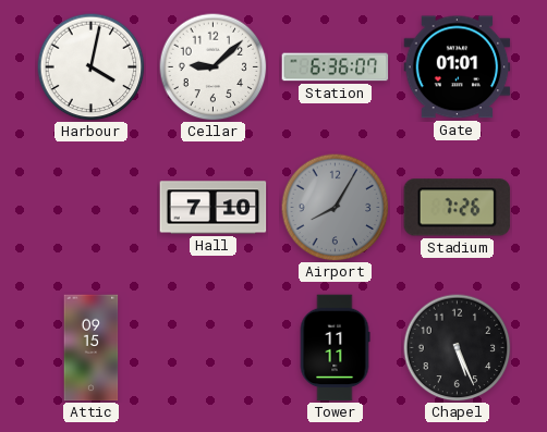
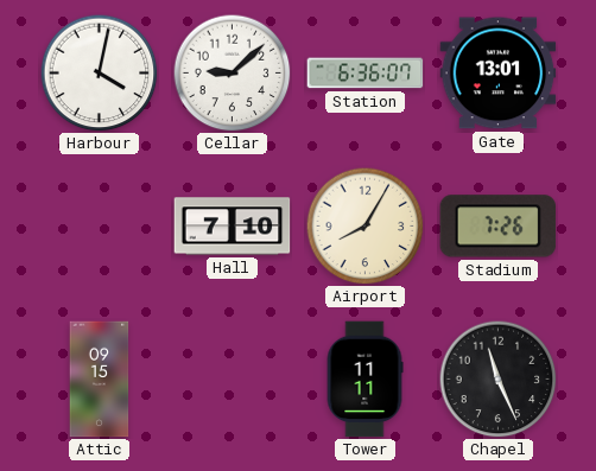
Gate: 01:01 -> 13:01 (499, 74)
Airport dial: grey -> cream (366, 227)
Chapel: 5:26 -> 11:26 (499, 380)
